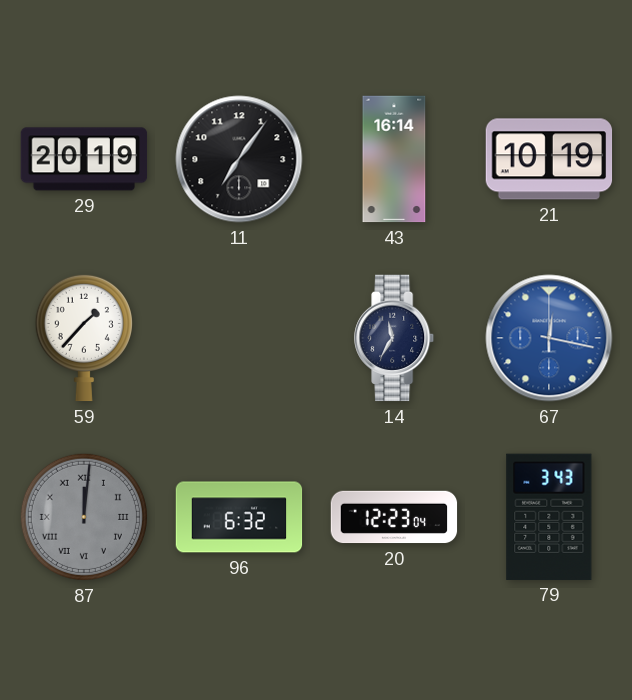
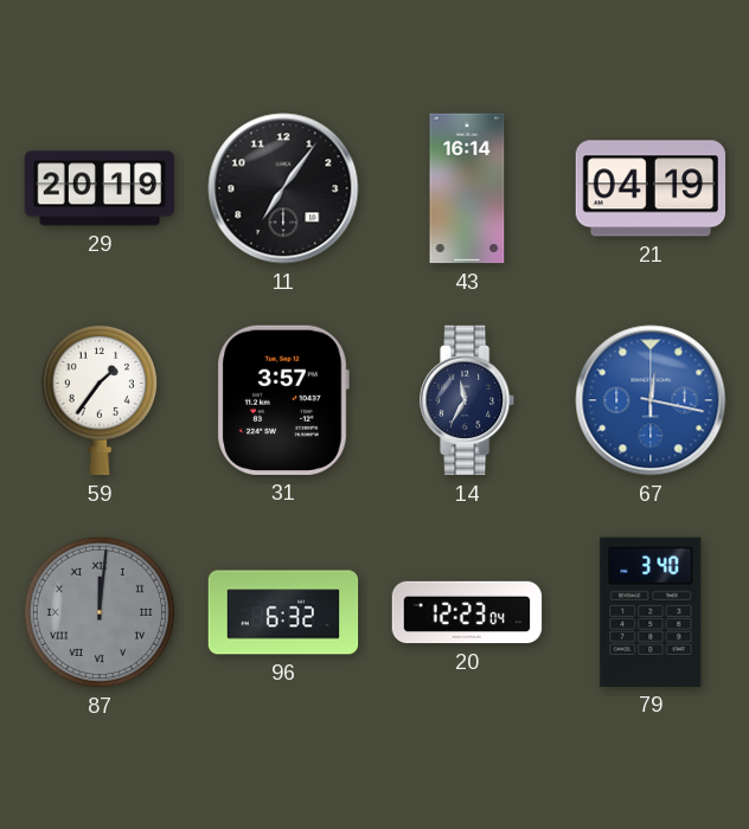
21: 10:19 -> 04:19 (651, 188)
59: 1:37 -> 1:36 (100, 400)
31: none -> 3:57 (283, 400)
79: 3:43 -> 3:40 (651, 612)
